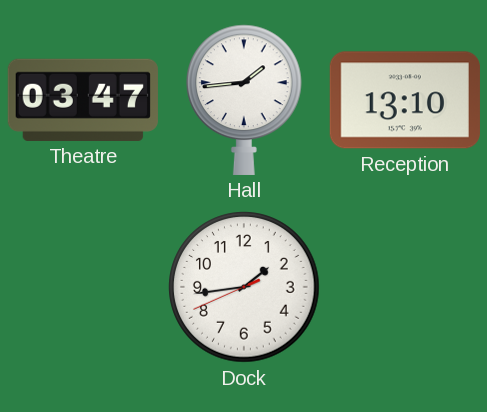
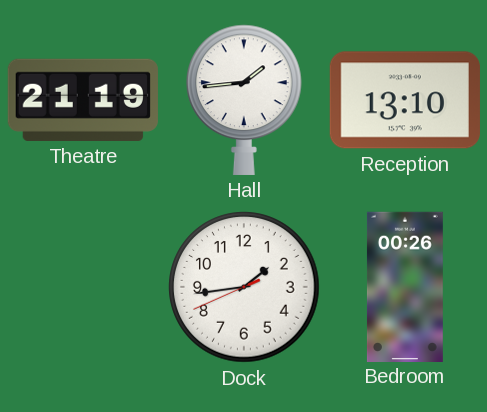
Theatre: 03:47 -> 21:19 (83, 100)
Bedroom: none -> 00:26 (405, 286)
